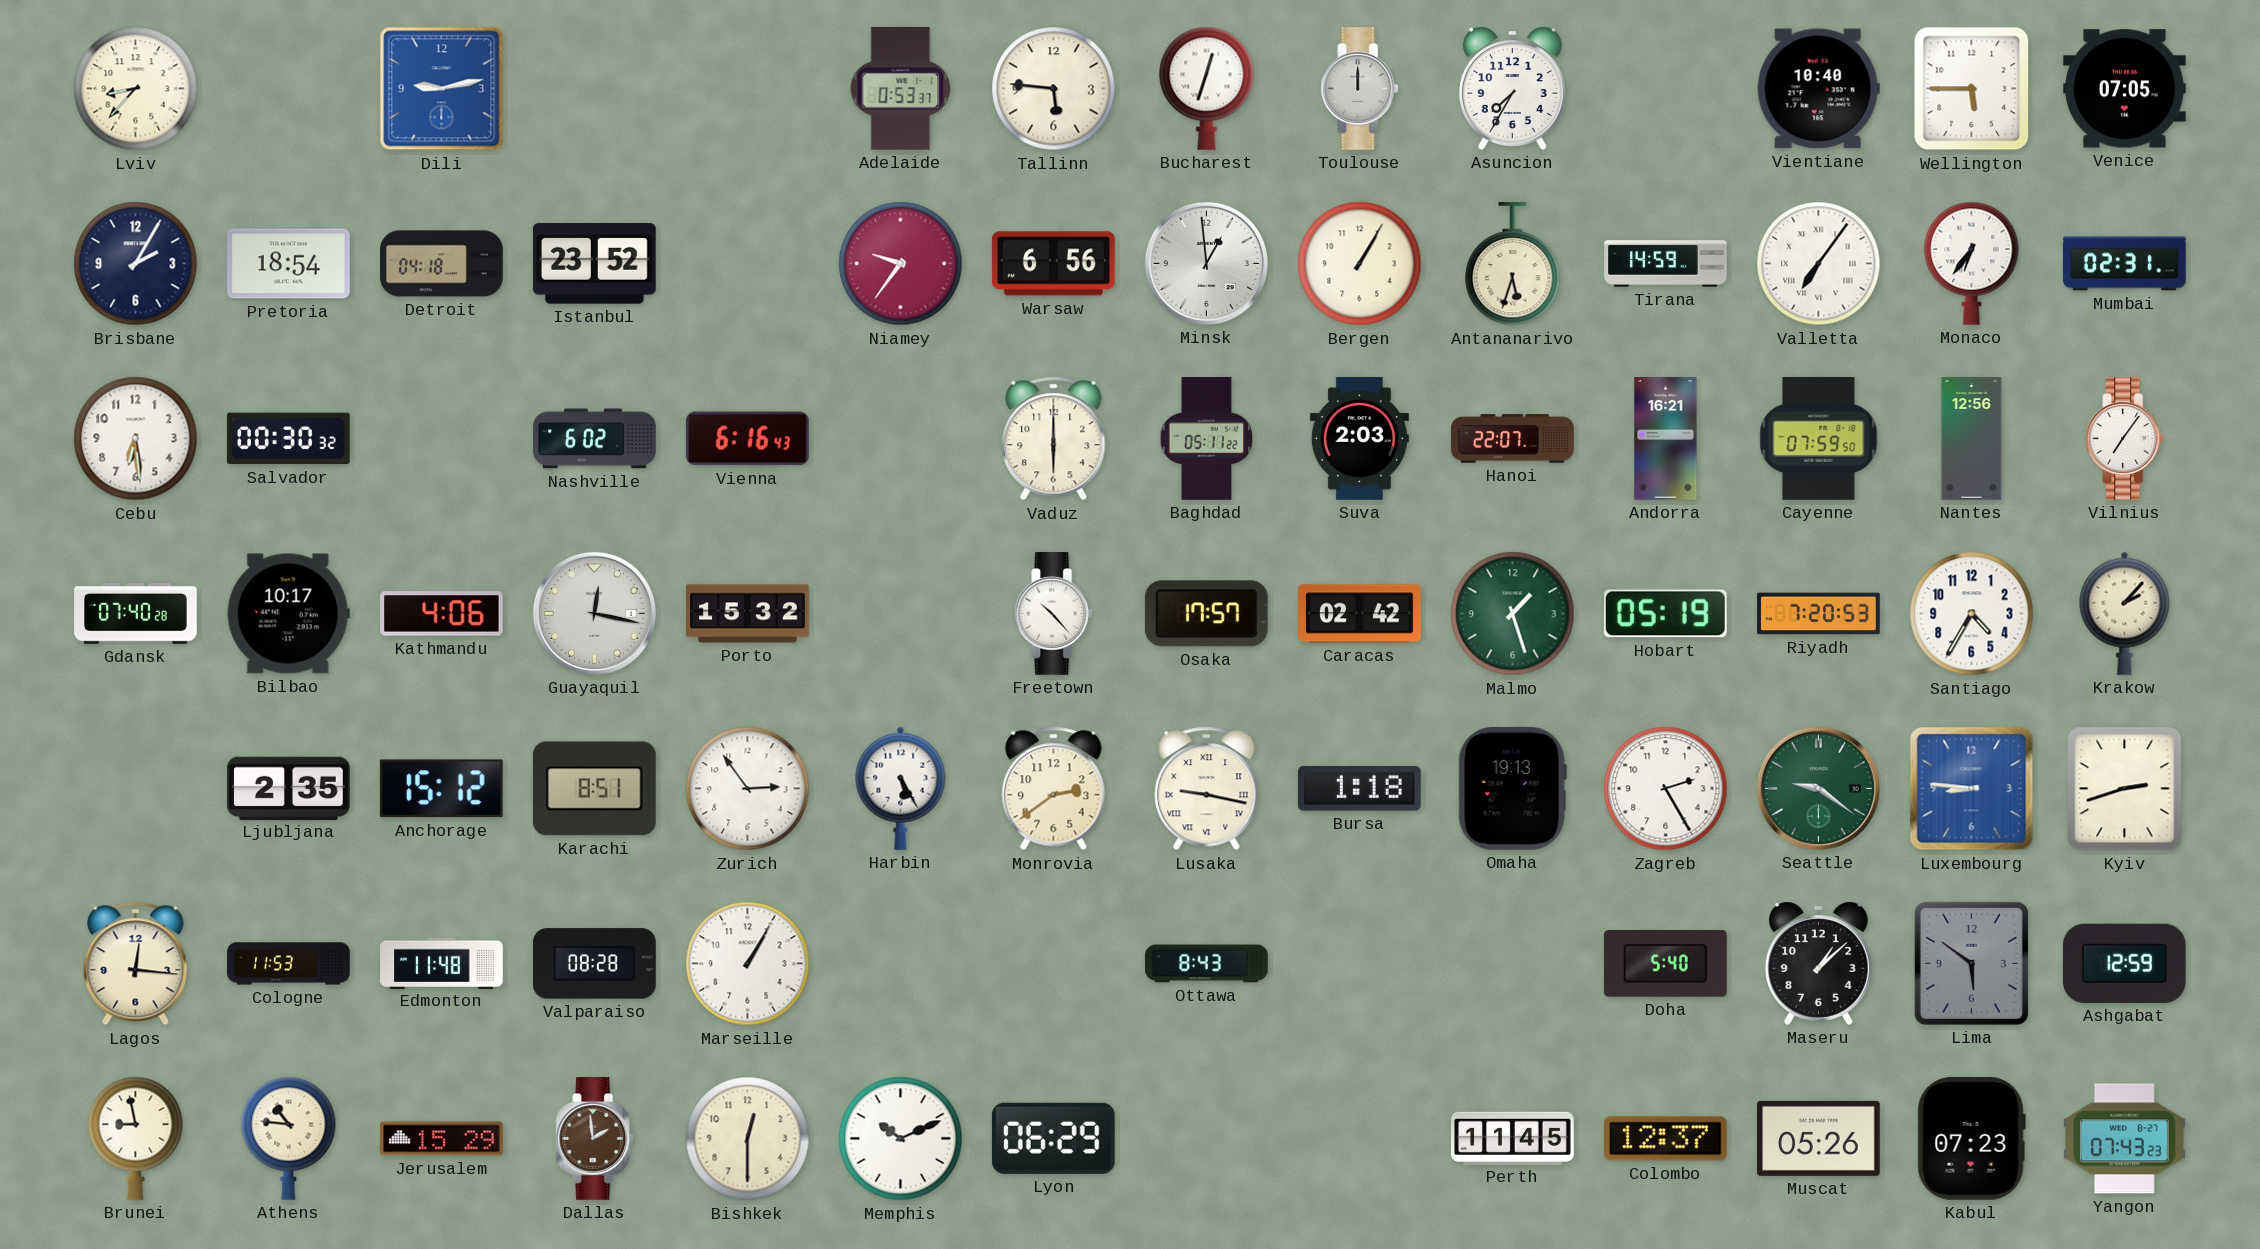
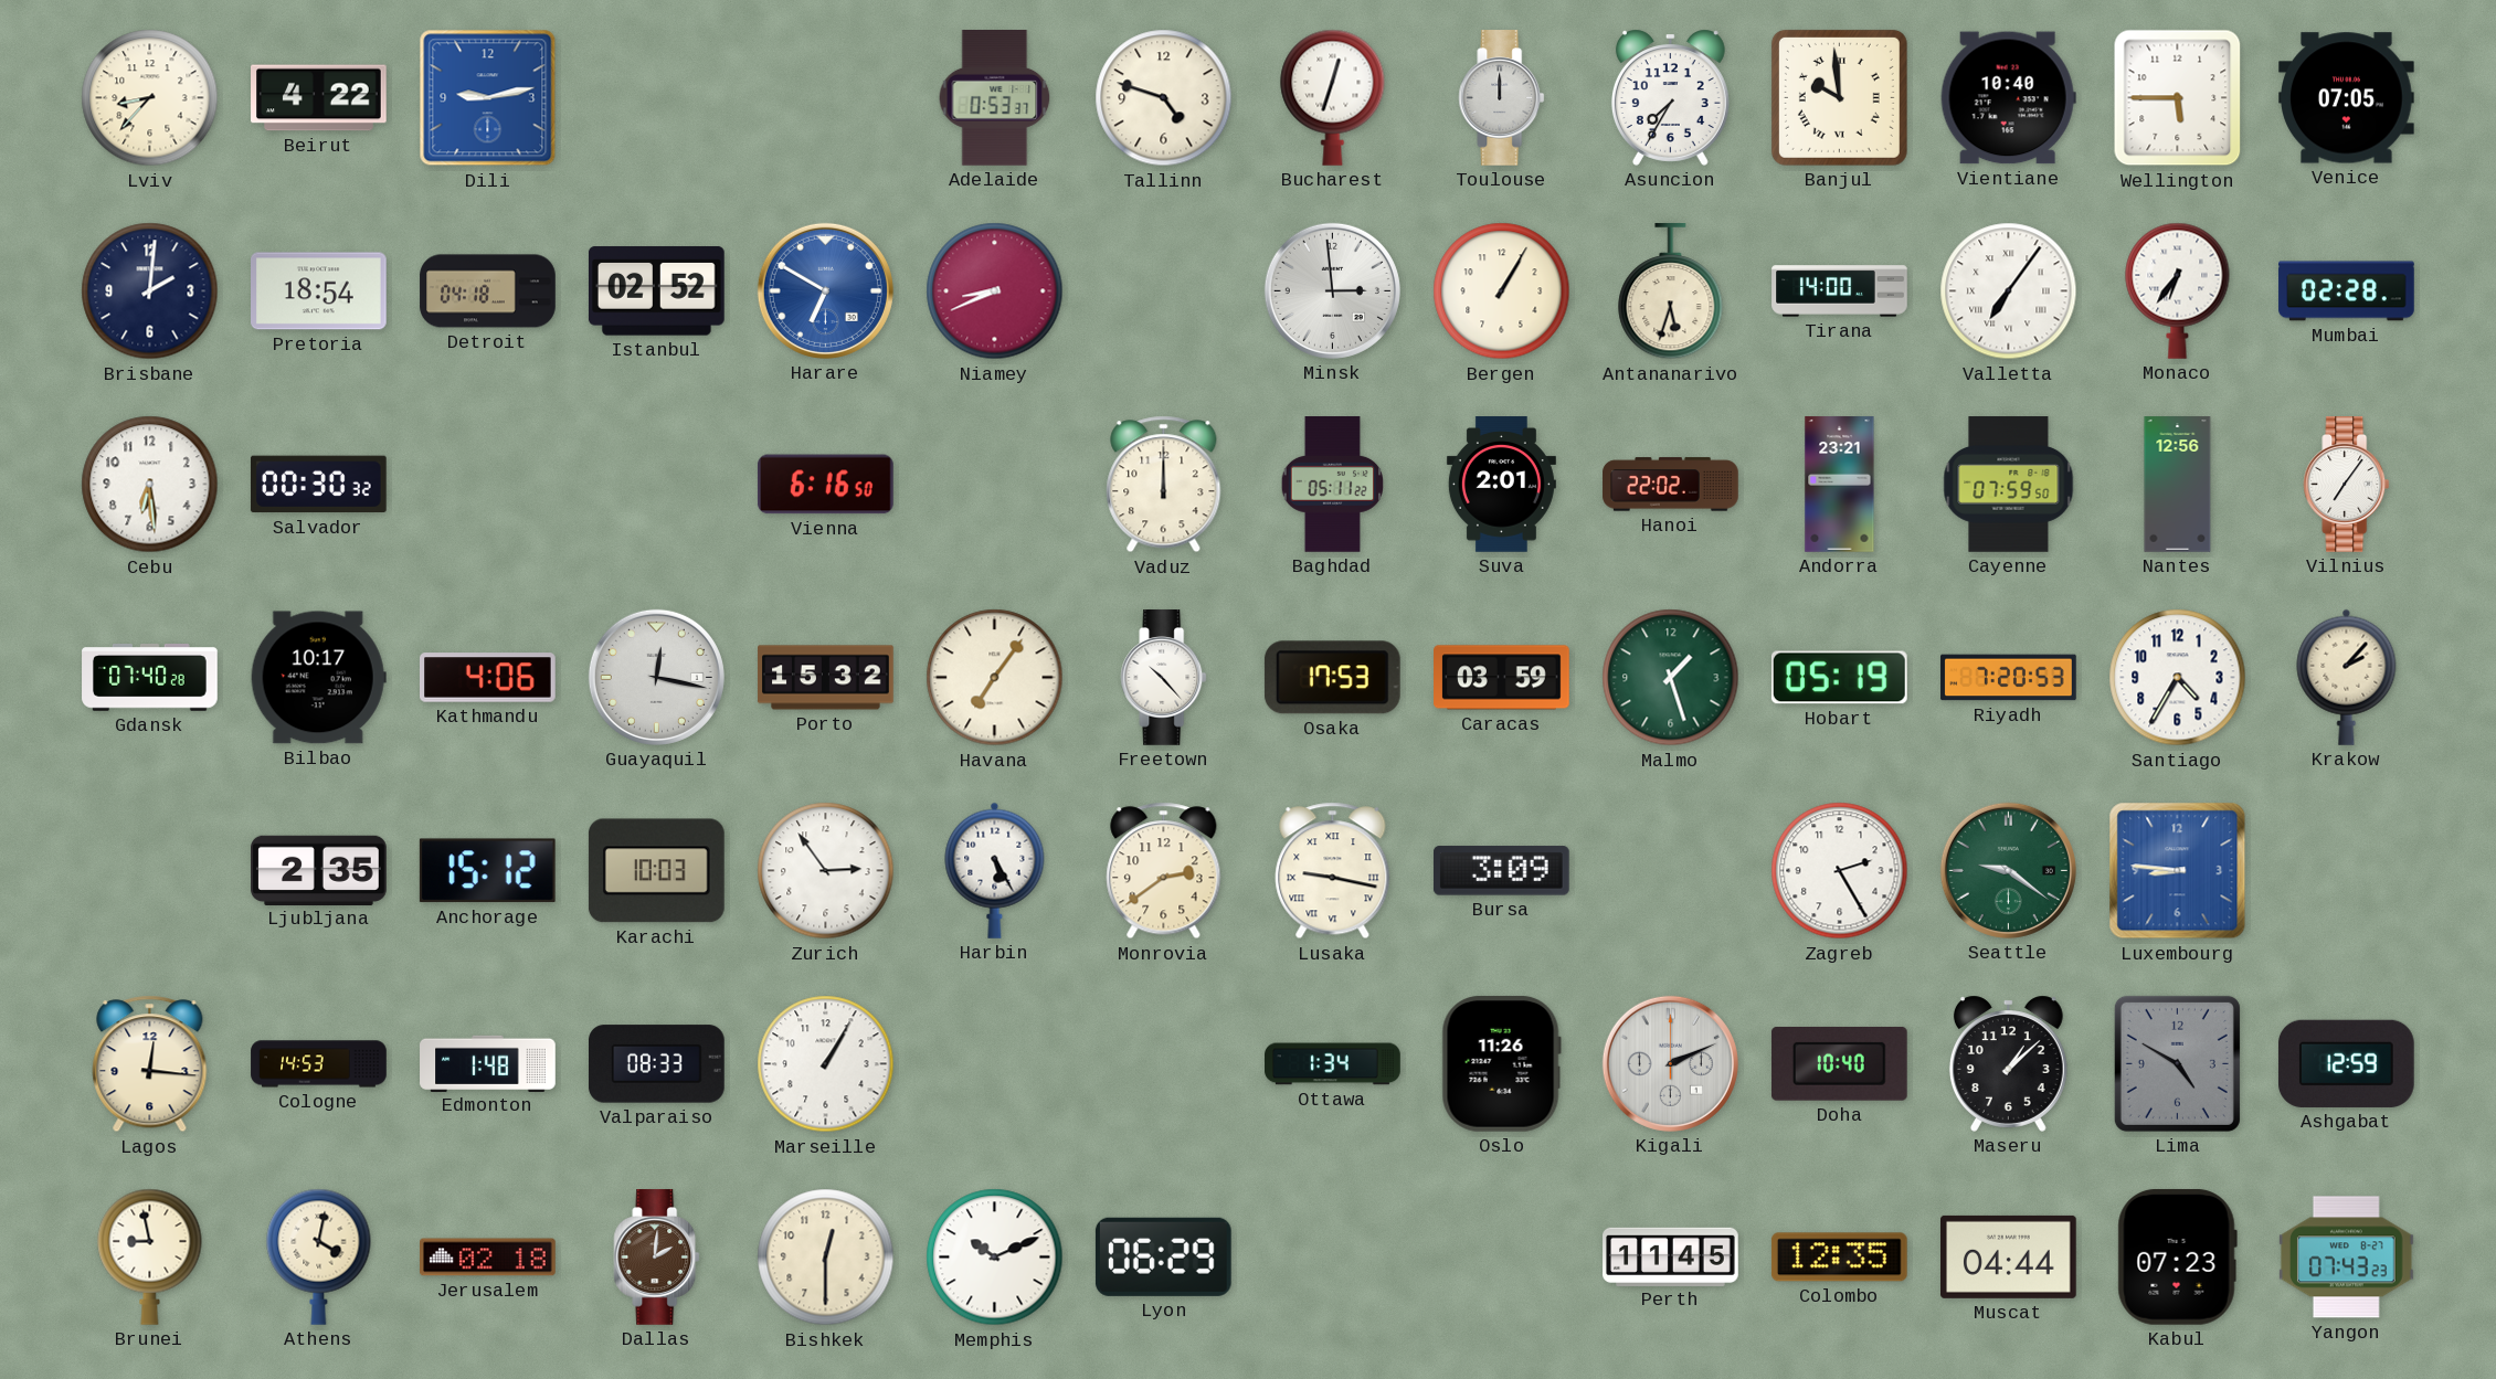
Beirut: none -> 4:22 (319, 98)
Tallinn: 5:46 -> 4:48 (1164, 98)
Banjul: none -> 9:59 (1839, 97)
Brisbane: 2:05 -> 2:01 (150, 291)
Istanbul: 23:52 -> 02:52 (656, 291)
Harare: none -> 6:50 (825, 290)
Niamey: 9:36 -> 8:41 (995, 291)
Warsaw: 6:56 -> none (1053, 264)
Minsk: 12:59 -> 2:59 (1332, 290)
Tirana: 14:59 -> 14:00 (1840, 291)
Mumbai: 02:31 -> 02:28 (2347, 291)
Nashville: 6:02 -> none (595, 439)
Vienna: 6:16:43 -> 6:16:50 (826, 485)
Vaduz: 6:00 -> 12:00 (1164, 485)
Suva: 2:03 -> 2:01 (1501, 485)
Hanoi: 22:07 -> 22:02 (1671, 485)
Andorra: 16:21 -> 23:21 (1840, 485)
Havana: none -> 7:06 (995, 678)
Osaka: 17:57 -> 17:53 (1332, 678)
Caracas: 02:42 -> 03:59 (1502, 678)
Karachi: 8:51 -> 10:03 (656, 871)
Bursa: 1:18 -> 3:09 (1501, 871)
Omaha: 19:13 -> none (1512, 789)
Kyiv: 2:42 -> none (2125, 789)
Cologne: 11:53 -> 14:53 (319, 1064)
Edmonton: 11:48 -> 1:48 (488, 1063)
Valparaiso: 08:28 -> 08:33 (657, 1064)
Ottawa: 8:43 -> 1:34 (1333, 1064)
Oslo: none -> 11:26 (1501, 1063)
Kigali: none -> 2:11 (1670, 1063)
Doha: 5:40 -> 10:40 (1839, 1064)
Lima: 5:51 -> 4:50 (2177, 1063)
Athens: 10:46 -> 4:02 (319, 1256)
Jerusalem: 15:29 -> 02:18 (488, 1258)
Dallas: 1:59 -> 2:01 (657, 1258)
Colombo: 12:37 -> 12:35 (1839, 1258)
Muscat: 05:26 -> 04:44 (2009, 1256)
